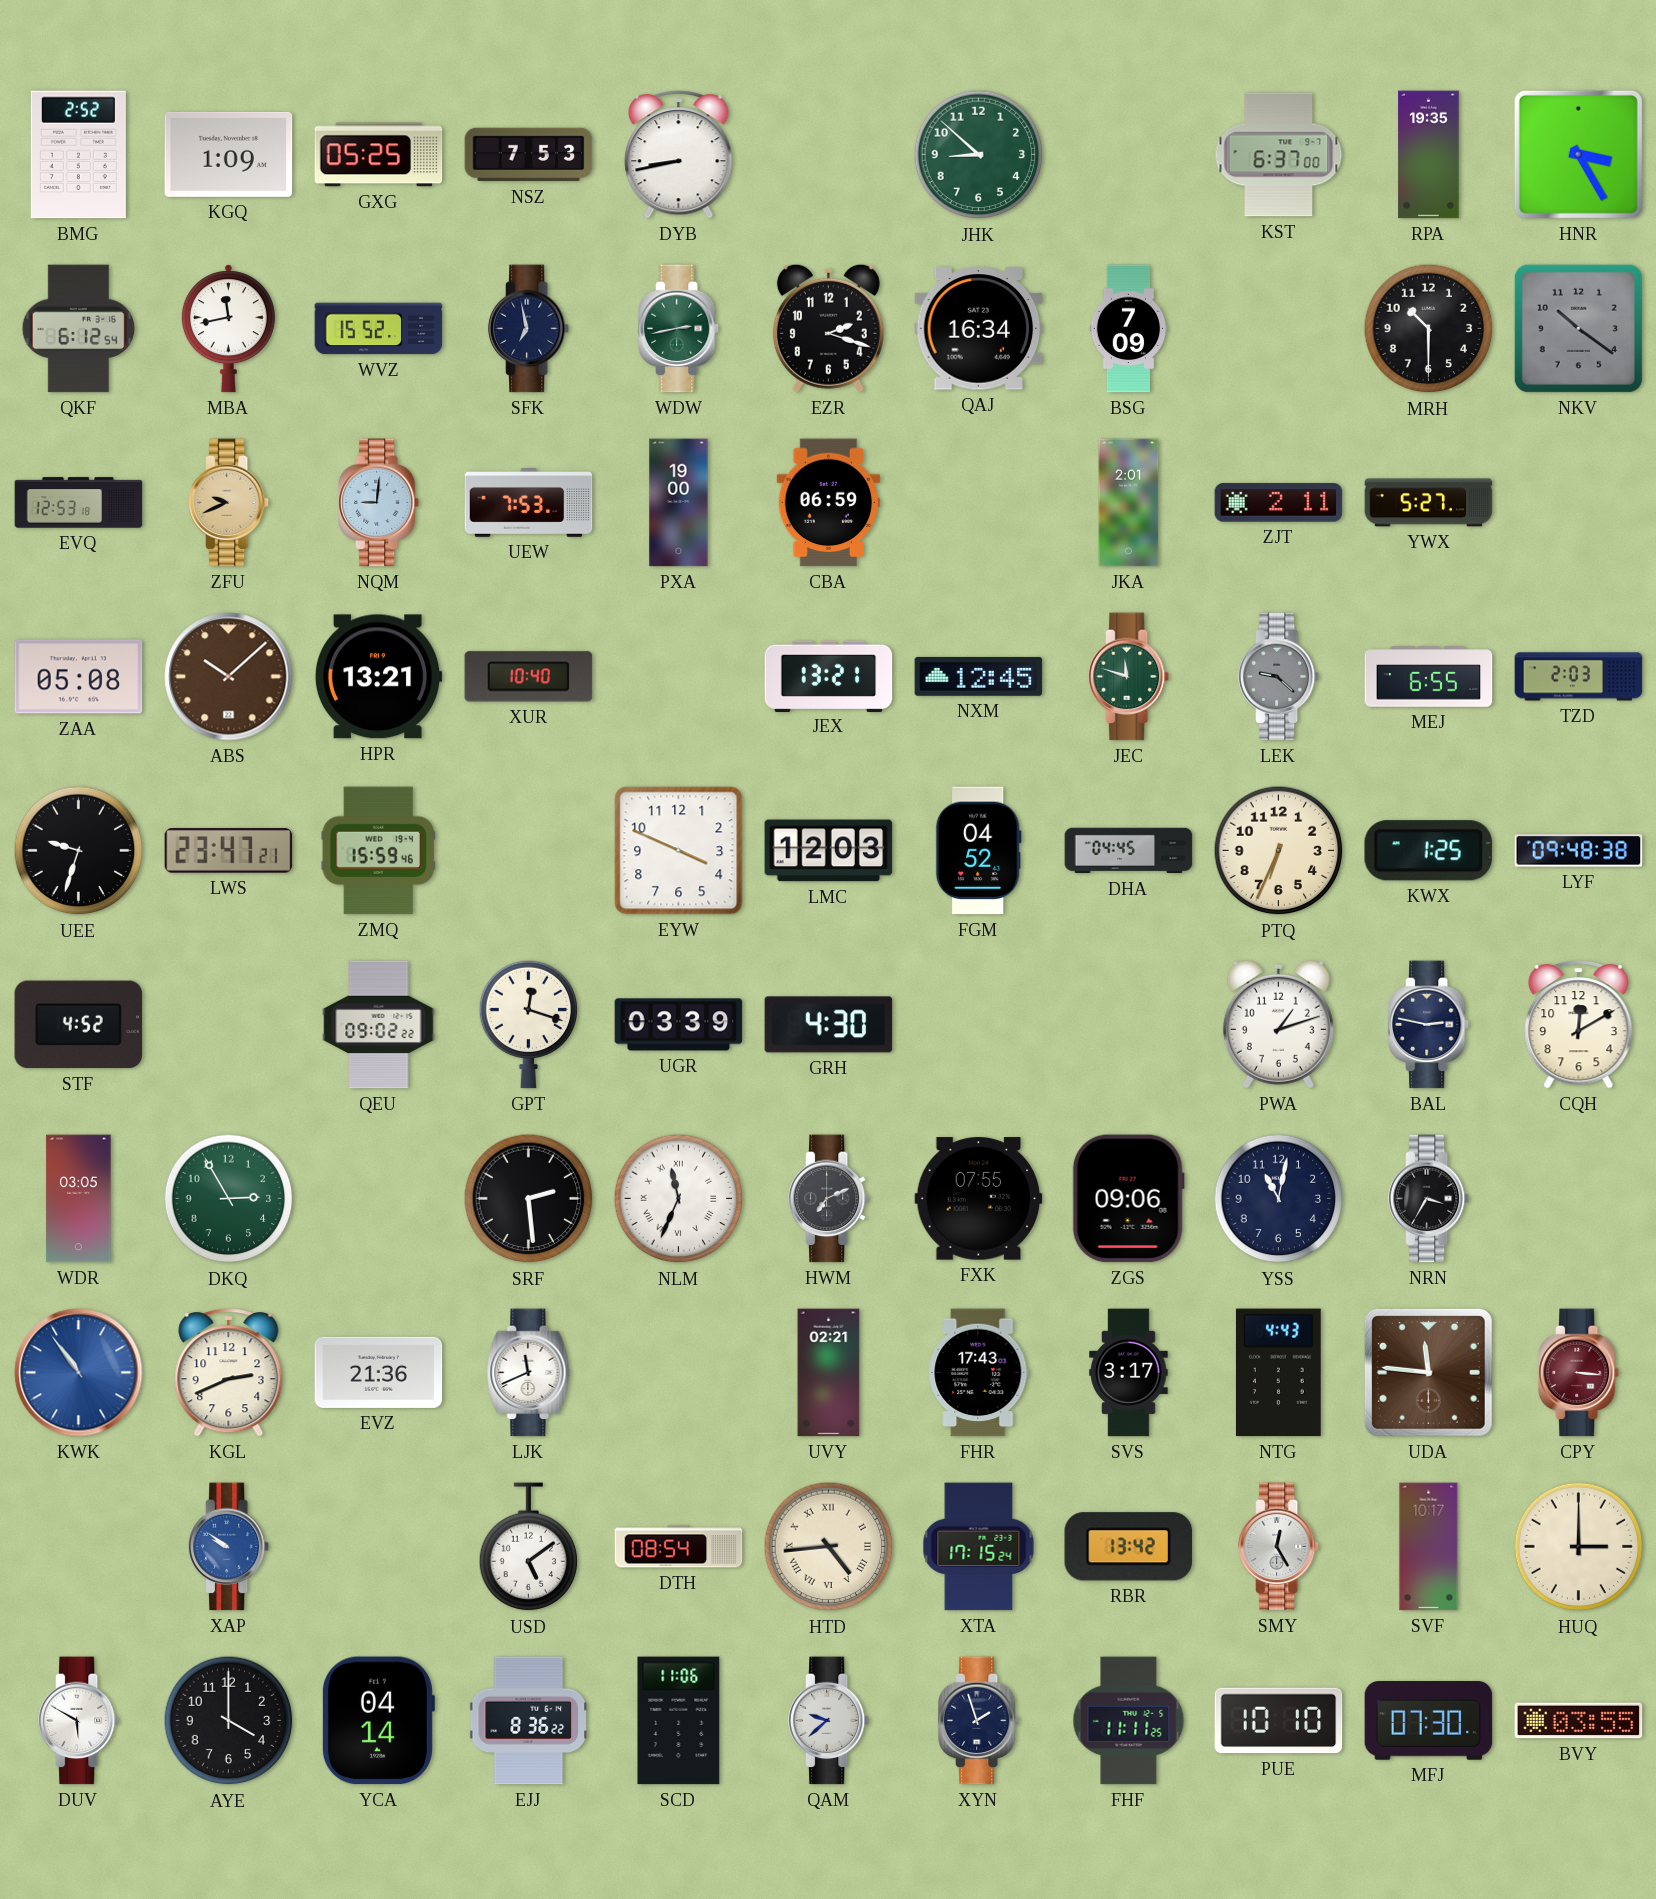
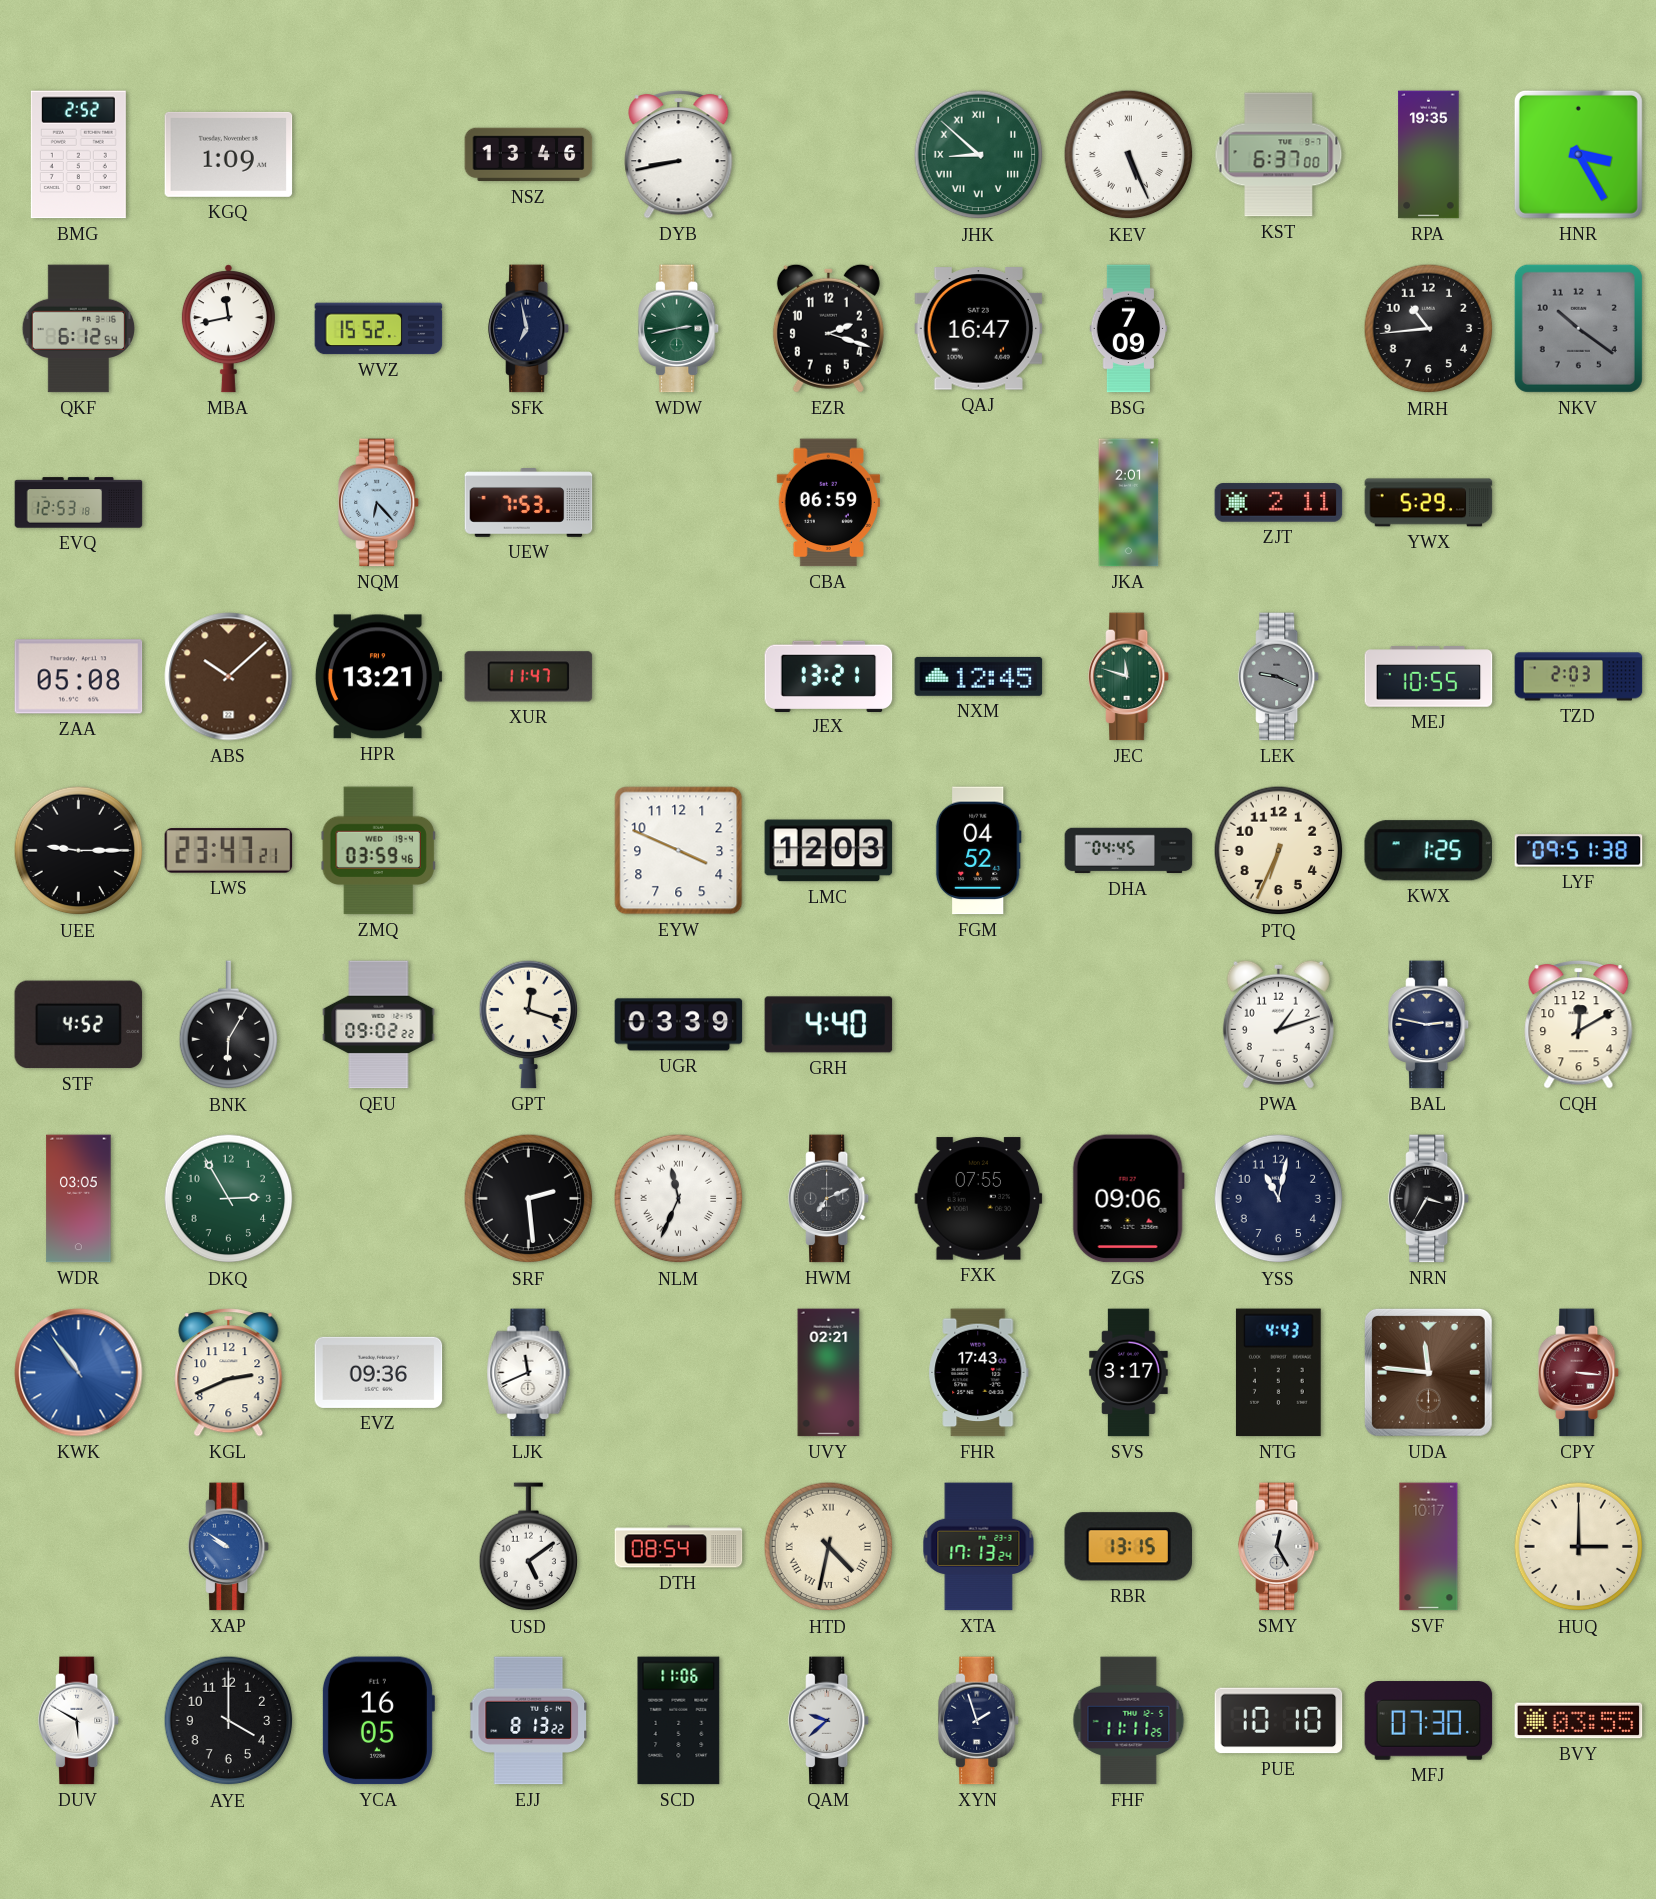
GXG: 05:25 -> none (379, 155)
NSZ: 7:53 -> 13:46 (529, 155)
JHK numerals: Arabic -> Roman (979, 155)
KEV: none -> 5:26 (1129, 155)
QAJ: 16:34 -> 16:47 (979, 329)
MRH: 10:30 -> 10:44 (1429, 329)
ZFU: 9:41 -> none (229, 503)
NQM: 9:01 -> 6:23 (379, 503)
PXA: 19:00 -> none (679, 503)
YWX: 5:27 -> 5:29 (1429, 503)
XUR: 10:40 -> 11:47 (529, 677)
LEK: 9:22 -> 9:19 (1279, 677)
MEJ: 6:55 -> 10:55 (1429, 677)
UEE: 9:33 -> 9:15 (79, 851)
ZMQ: 15:59 -> 03:59 (378, 851)
LYF: 09:48 -> 09:51 (1579, 851)
BNK: none -> 6:05 (229, 1025)
GRH: 4:30 -> 4:40 (829, 1025)
EVZ: 21:36 -> 09:36 (379, 1372)
HTD: 4:44 -> 4:32 (829, 1547)
XTA: 17:15 -> 17:13 (979, 1547)
RBR: 13:42 -> 13:15 (1129, 1547)
YCA: 04:14 -> 16:05 (378, 1721)
EJJ: 8:36 -> 8:13 (529, 1721)
